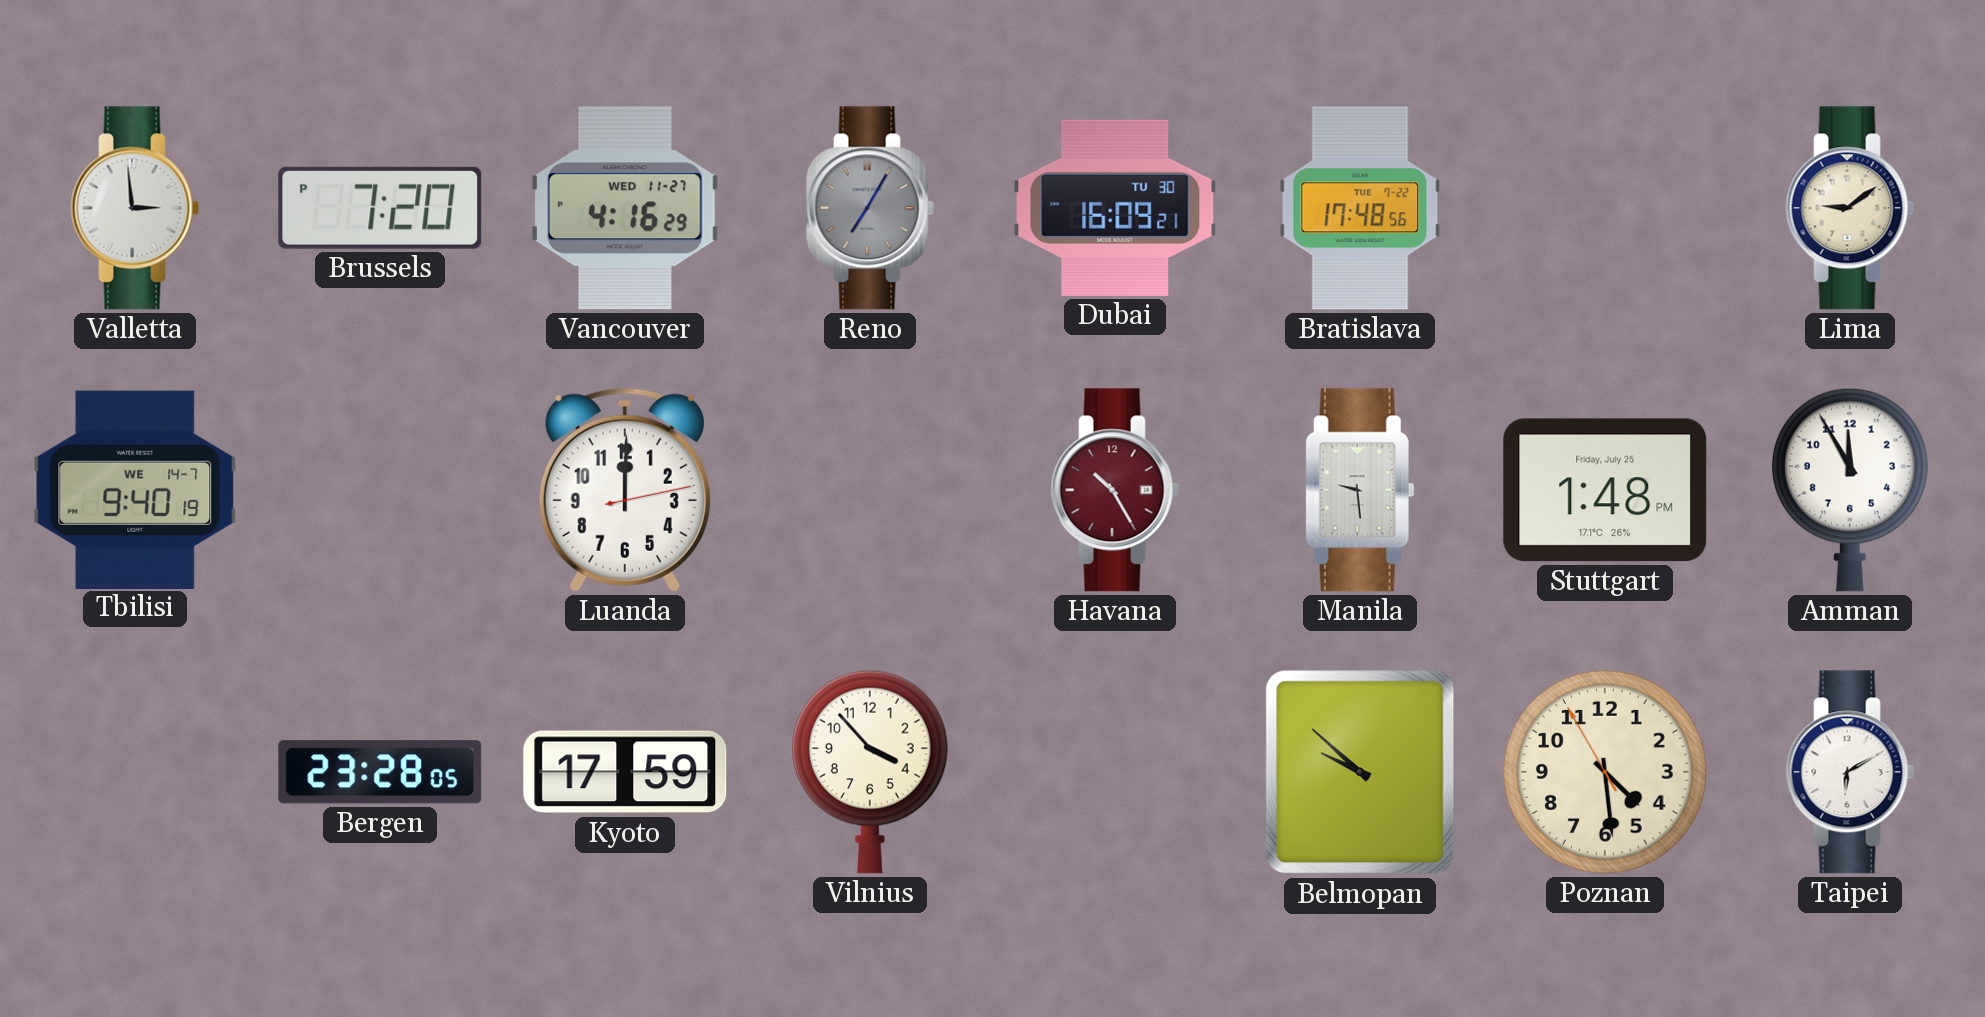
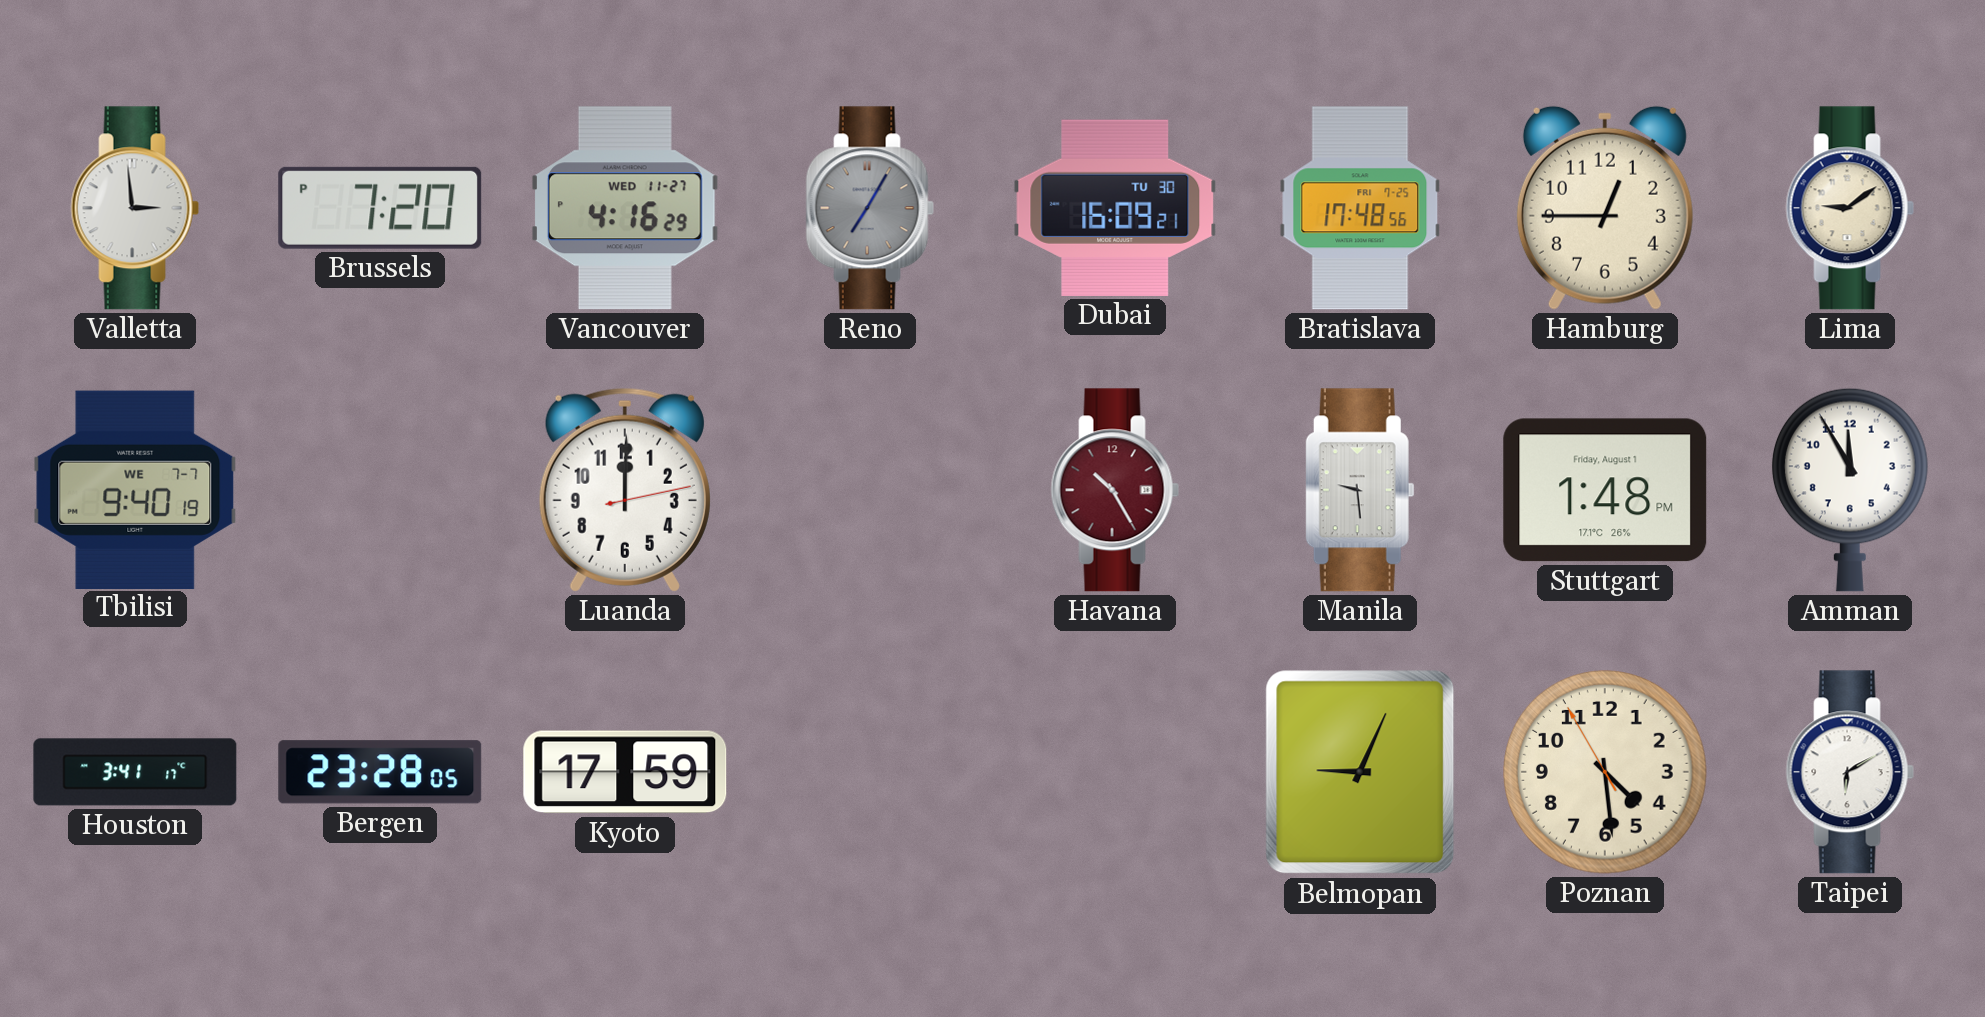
Bratislava date: TUE 7-22 -> FRI 7-25 (1360, 208)
Hamburg: none -> 12:45 (1605, 208)
Tbilisi date: WE 14-7 -> WE 7-7 (135, 489)
Stuttgart date: Friday, July 25 -> Friday, August 1 (1605, 490)
Houston: none -> 3:41 (135, 772)
Vilnius: 3:53 -> none (870, 772)
Belmopan: 9:52 -> 9:04 (1360, 772)
